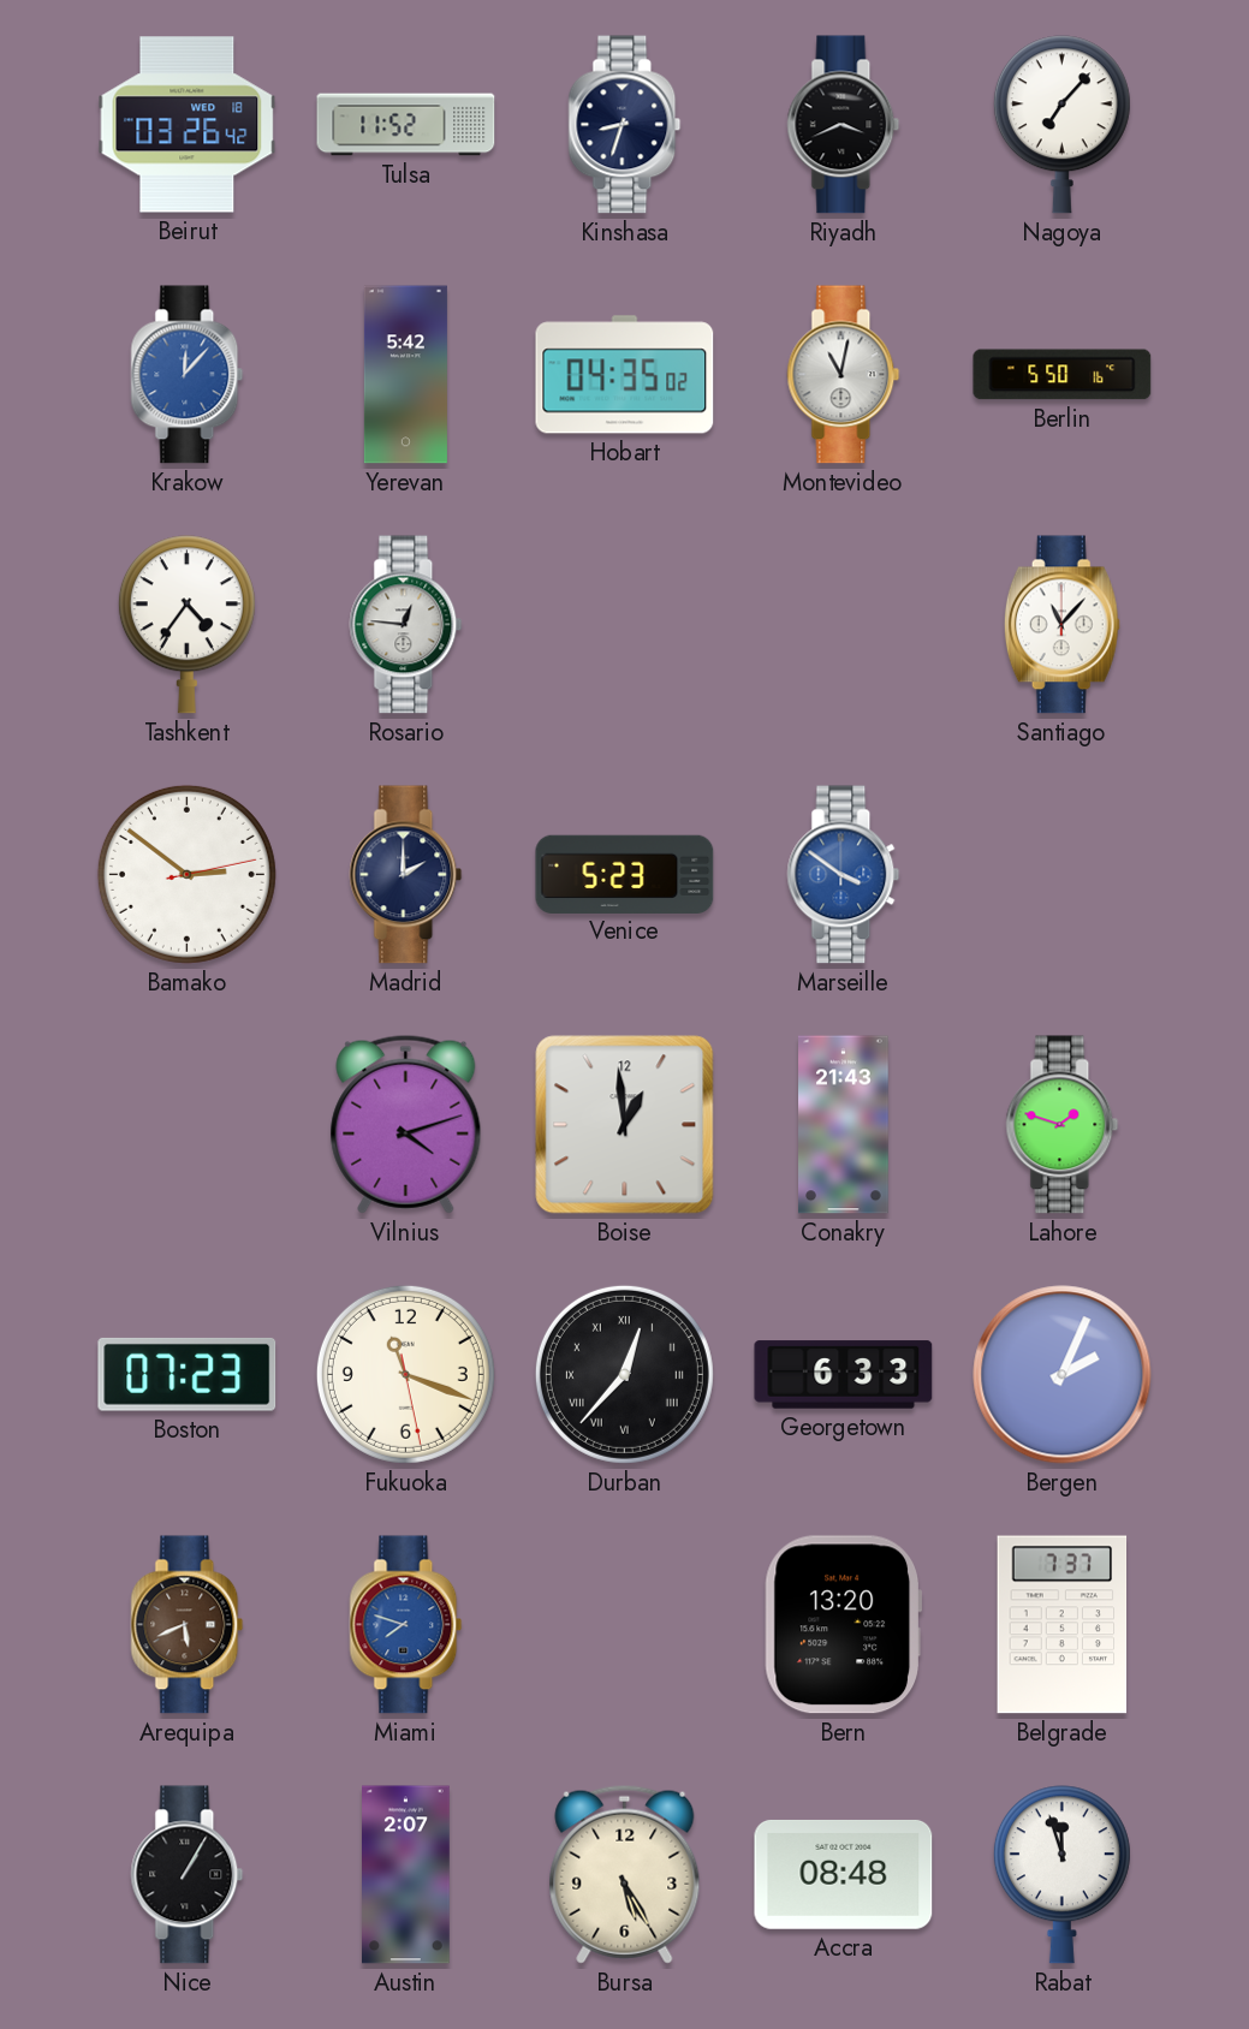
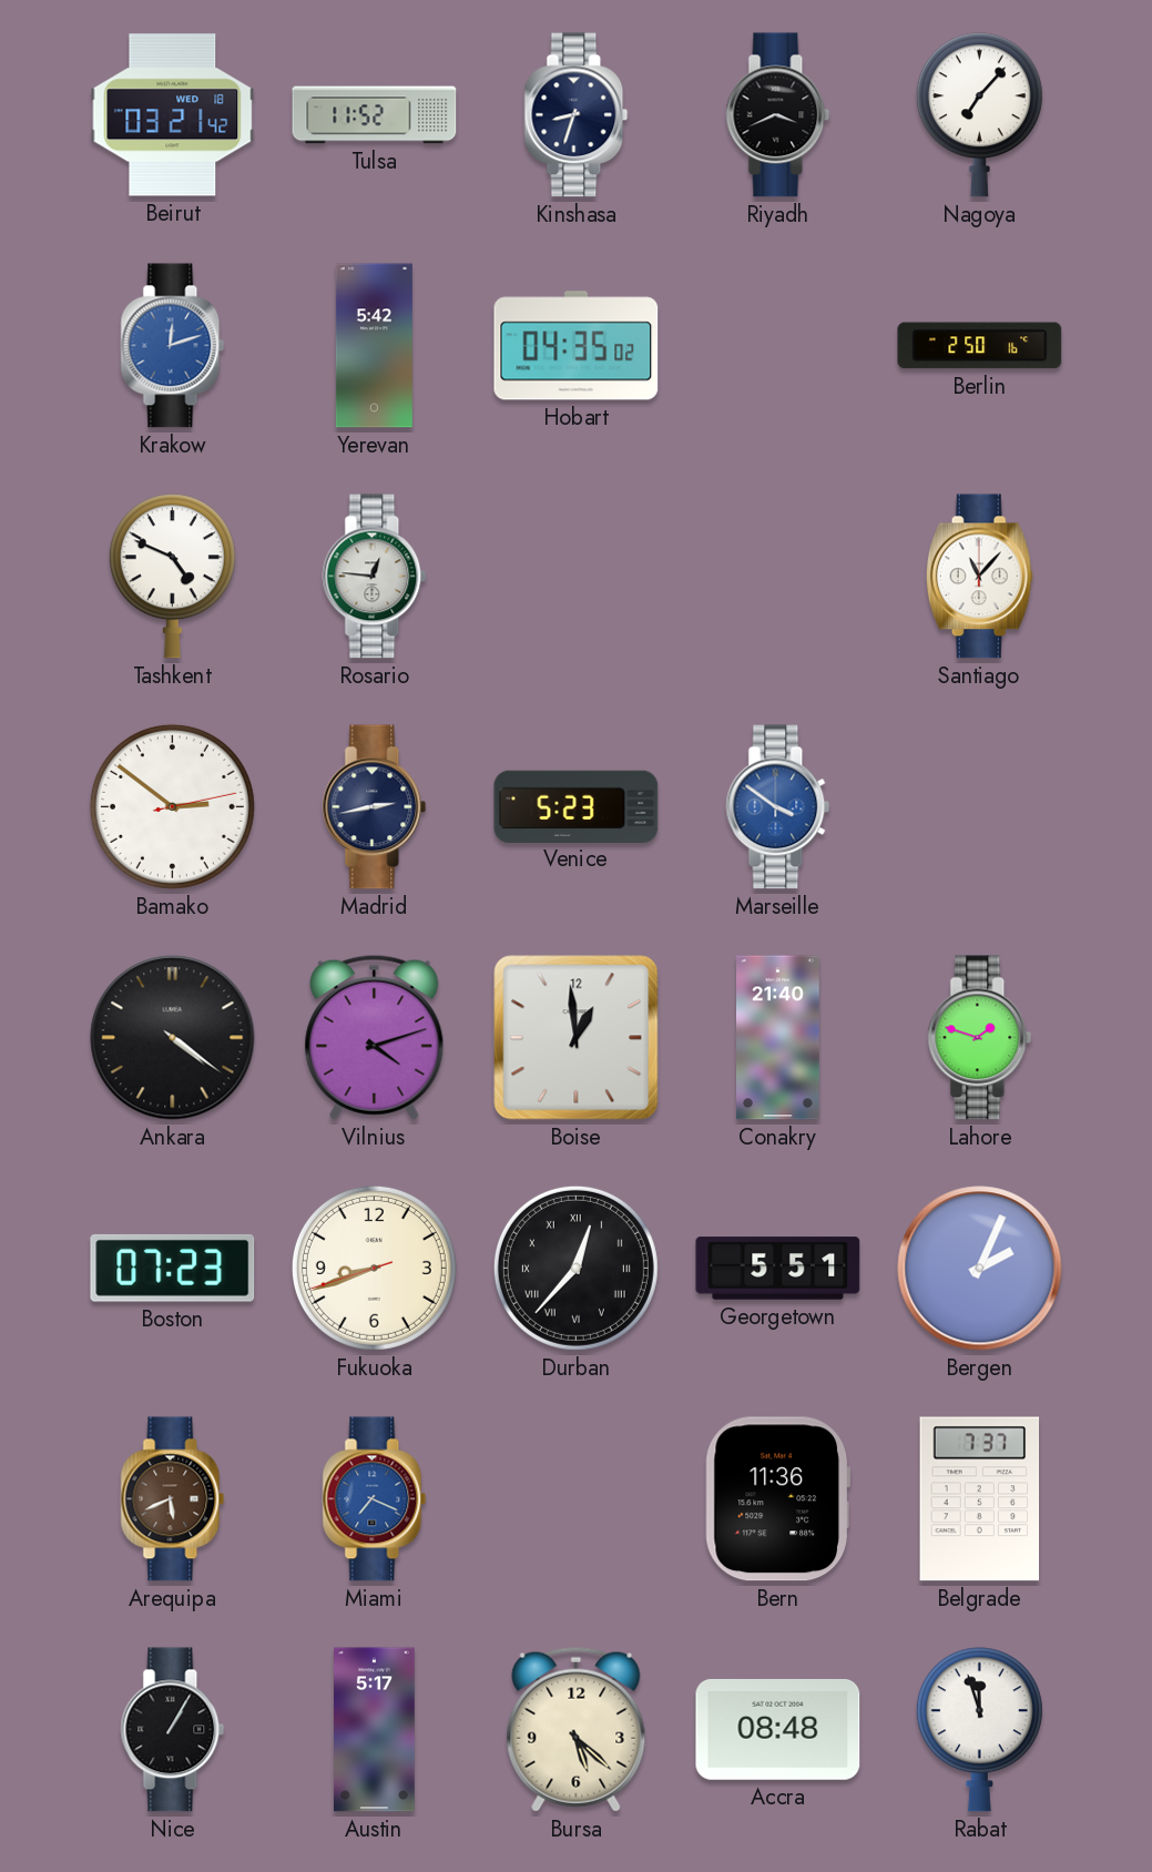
Beirut: 03:26 -> 03:21 (173, 115)
Krakow: 12:07 -> 12:12 (173, 346)
Montevideo: 11:02 -> none (844, 375)
Berlin: 5:50 -> 2:50 (980, 346)
Tashkent: 4:36 -> 4:49 (172, 577)
Madrid: 2:00 -> 2:43 (375, 807)
Ankara: none -> 4:21 (173, 1038)
Conakry: 21:43 -> 21:40 (778, 1038)
Fukuoka: 11:18 -> 8:41 (374, 1268)
Georgetown: 6:33 -> 5:51 (778, 1269)
Miami: 7:48 -> 7:19 (375, 1499)
Bern: 13:20 -> 11:36 (777, 1499)
Austin: 2:07 -> 5:17 (375, 1730)
Bursa: 5:25 -> 5:22 (577, 1729)
